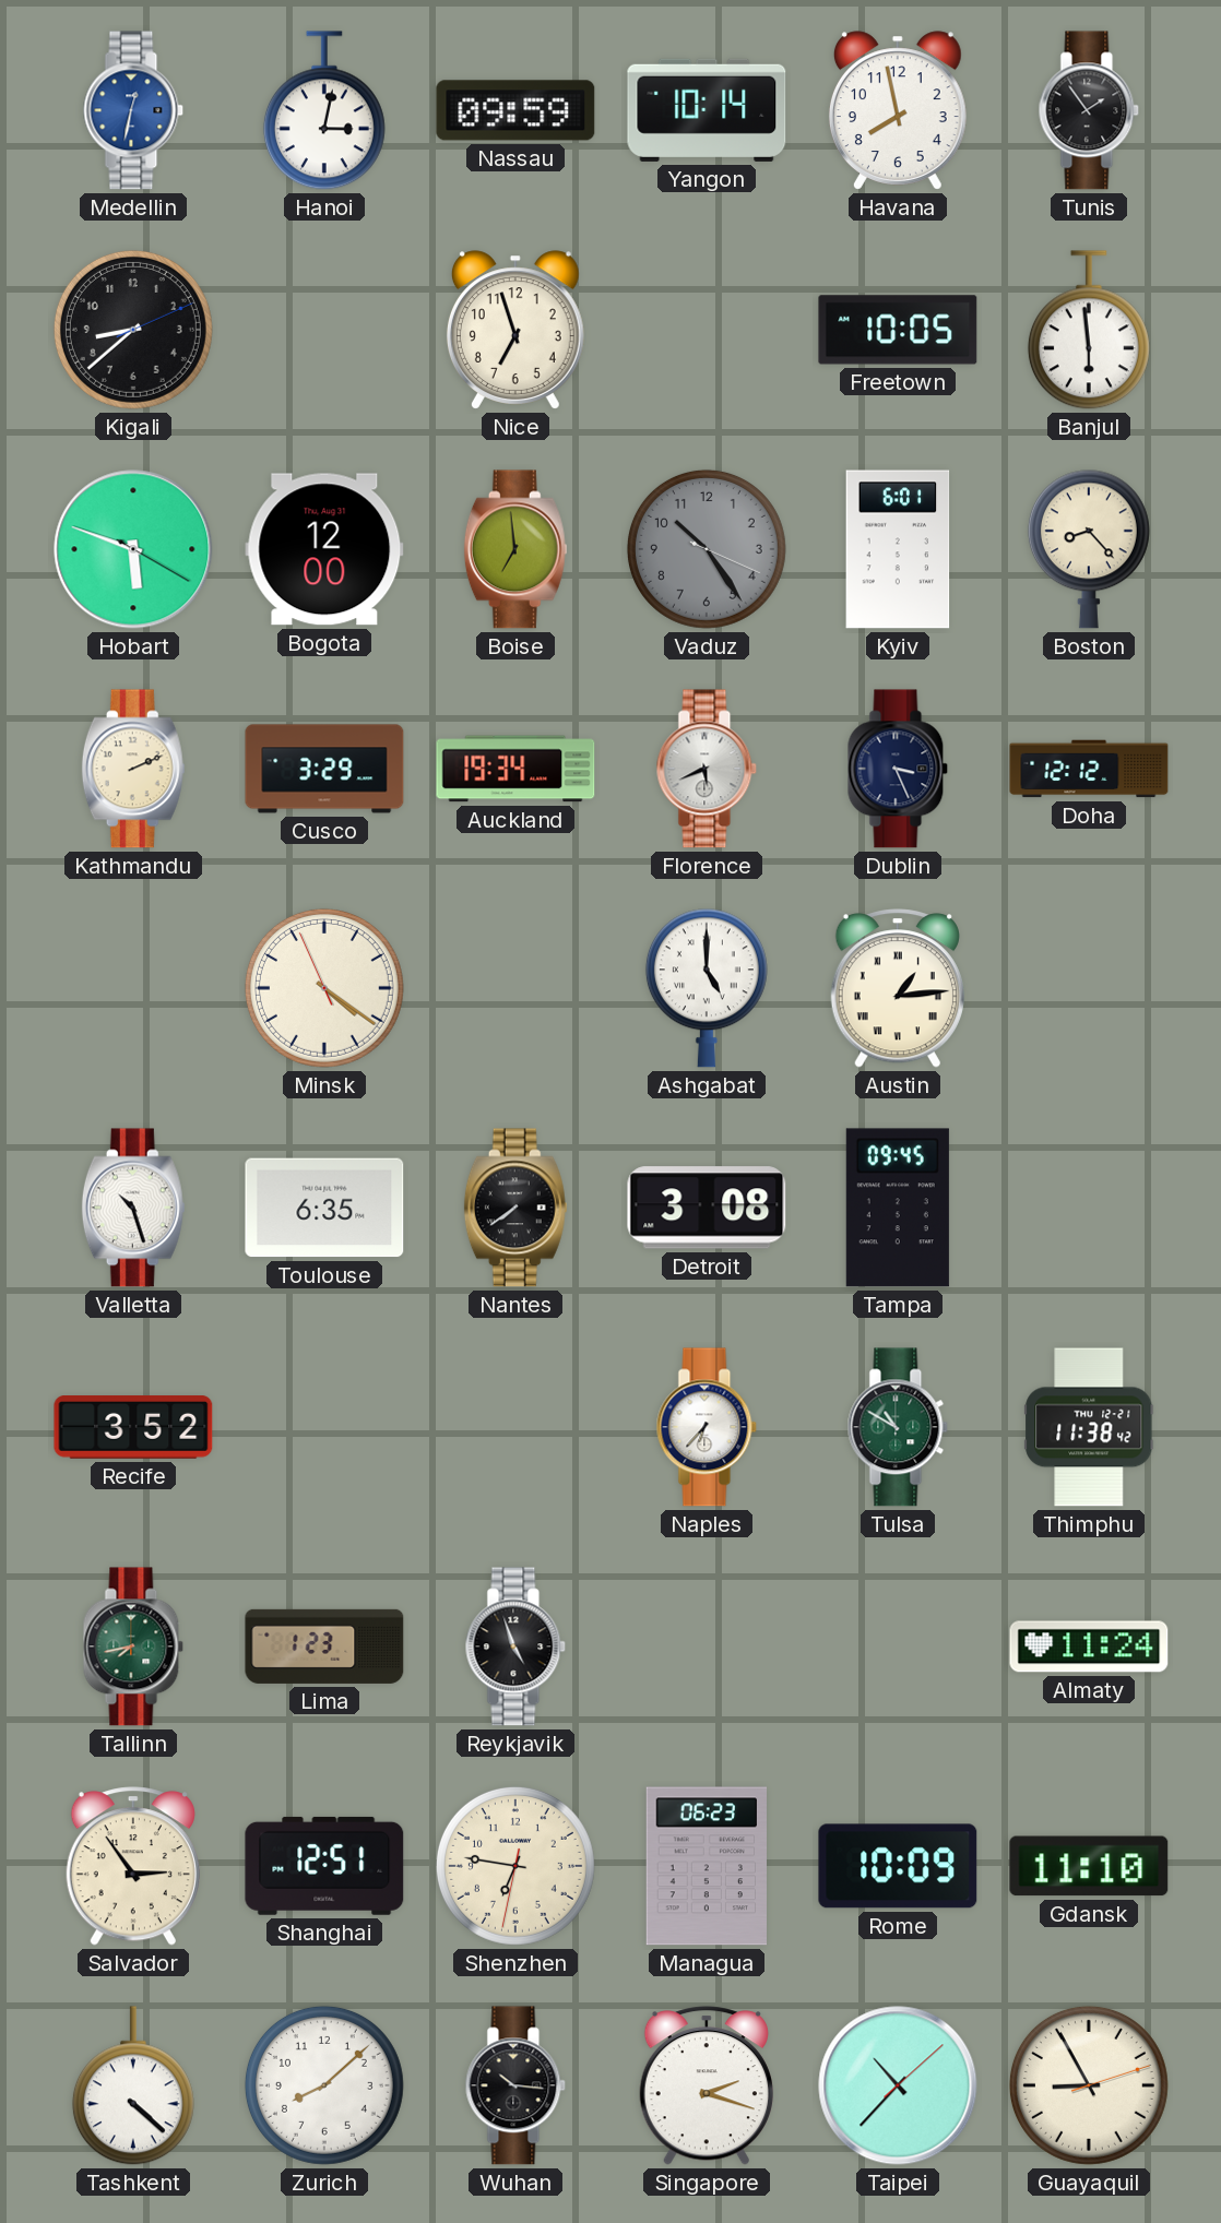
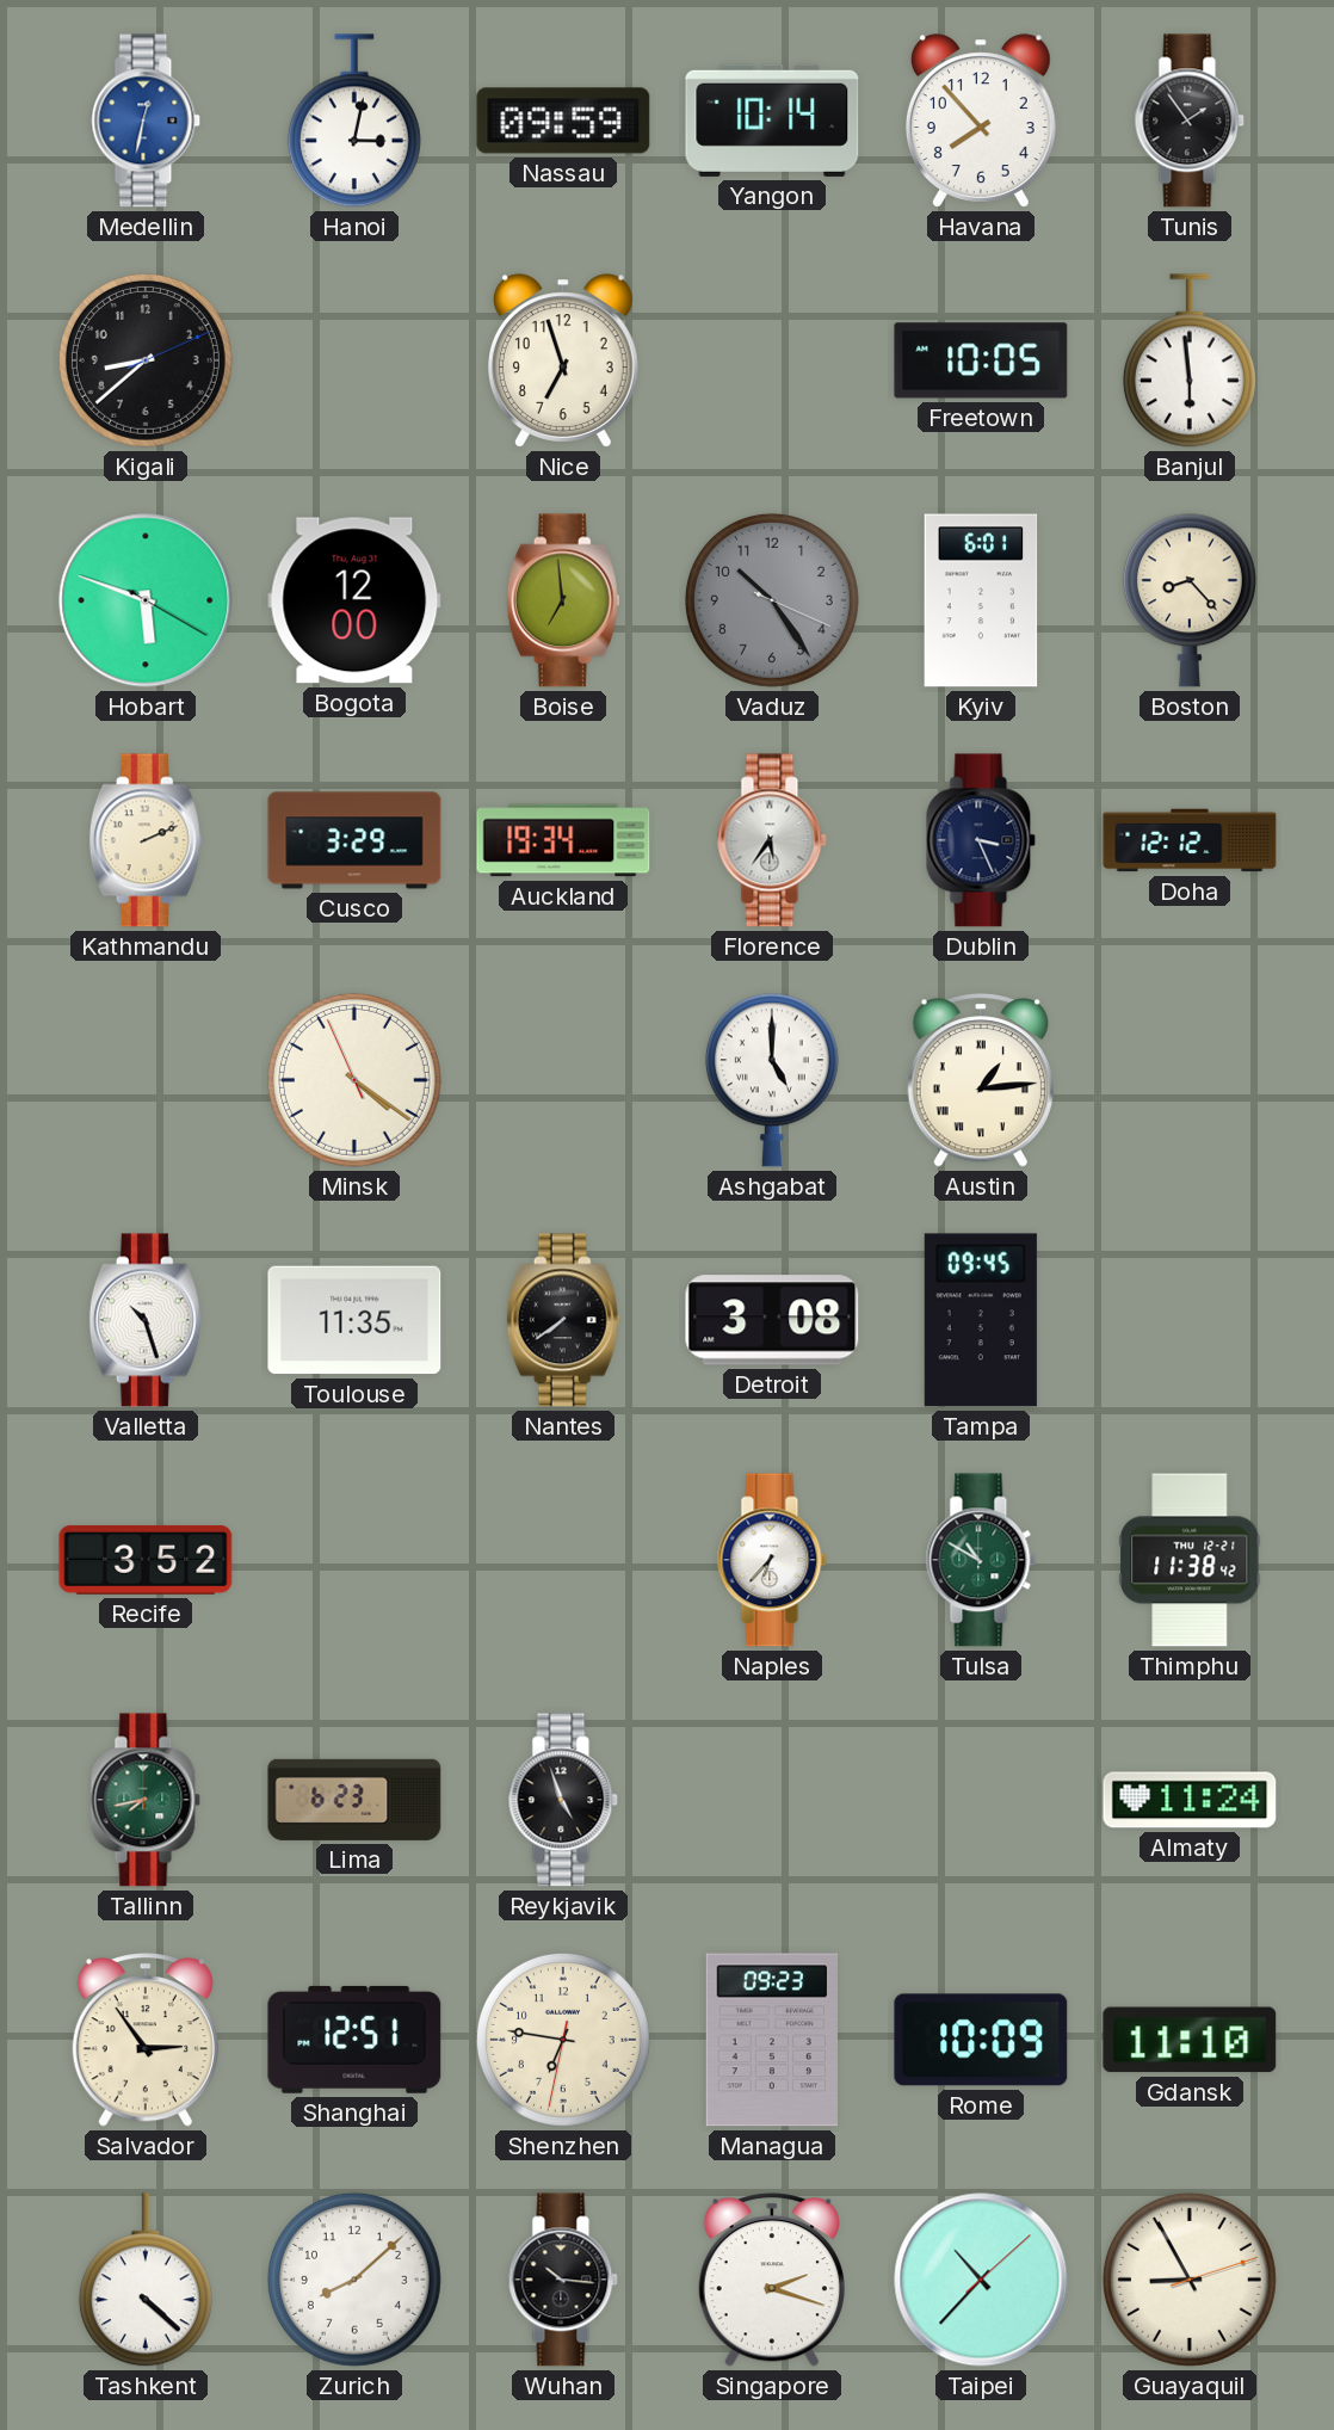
Havana: 7:58 -> 7:53 (981, 121)
Florence: 5:41 -> 5:36 (772, 840)
Toulouse: 6:35 -> 11:35 (354, 1320)
Lima: 1:23 -> 6:23 (354, 1800)
Managua: 06:23 -> 09:23 (771, 2040)
